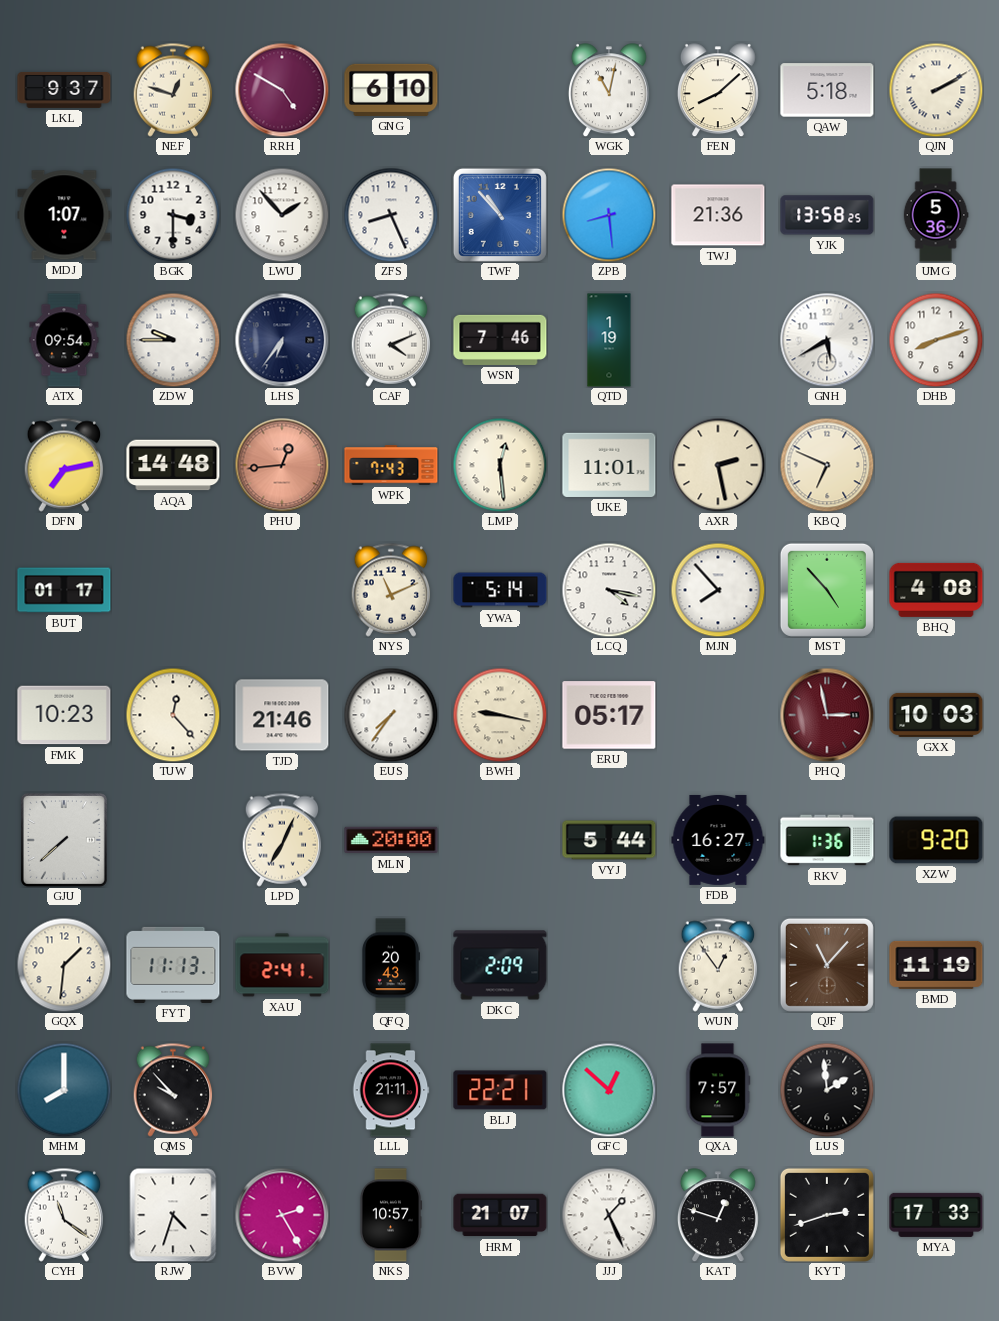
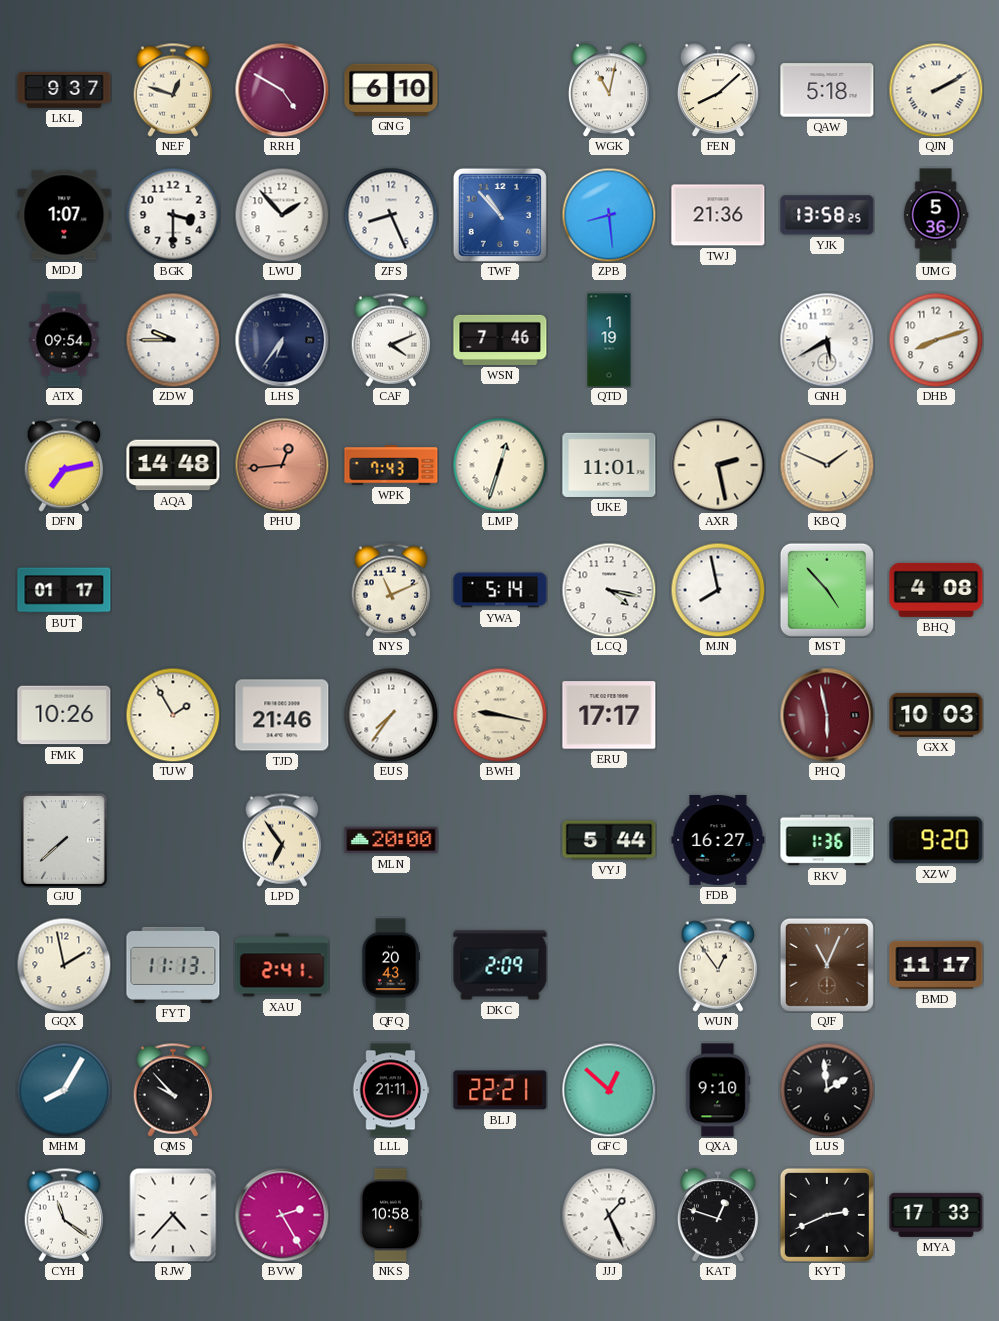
LMP: 12:29 -> 12:33 (500, 465)
KBQ: 6:49 -> 1:49 (827, 465)
MJN: 7:53 -> 7:58 (718, 590)
FMK: 10:23 -> 10:26 (64, 715)
TUW: 12:23 -> 1:55 (173, 715)
ERU: 05:17 -> 17:17 (609, 715)
PHQ: 2:58 -> 5:58 (827, 715)
LPD: 7:04 -> 6:54 (282, 840)
GQX: 1:31 -> 1:58 (64, 965)
QJF: 11:07 -> 11:04 (827, 965)
BMD: 11:19 -> 11:17 (936, 965)
MHM: 8:00 -> 8:05 (64, 1090)
QXA: 7:57 -> 9:10 (718, 1090)
RJW: 4:33 -> 4:37 (173, 1215)
NKS: 10:57 -> 10:58 (391, 1215)
HRM: 21:07 -> none (500, 1215)
KYT: 2:42 -> 2:41 (827, 1215)
